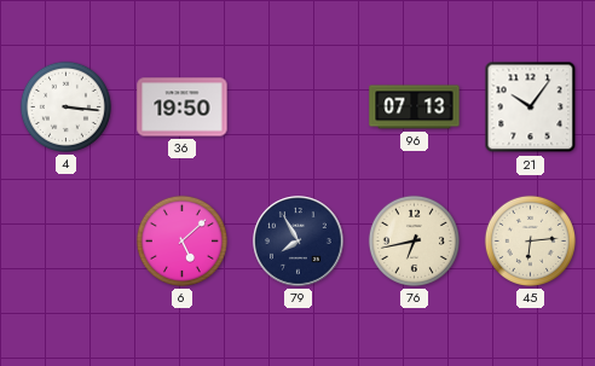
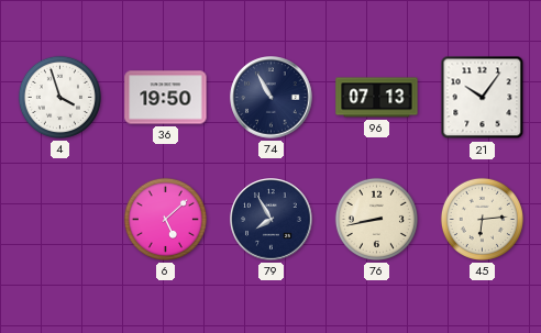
4: 3:16 -> 3:57 (59, 97)
74: none -> 10:55 (272, 98)
76: 6:43 -> 8:43 (376, 219)
